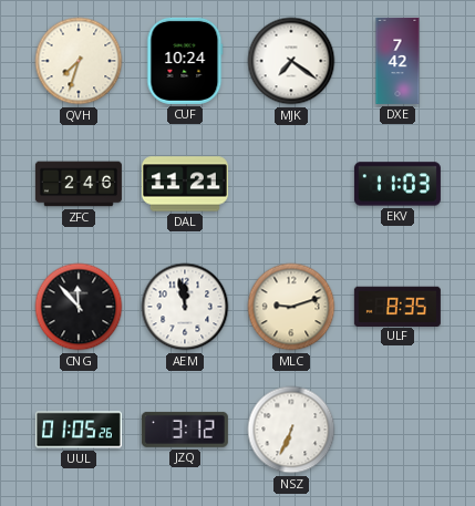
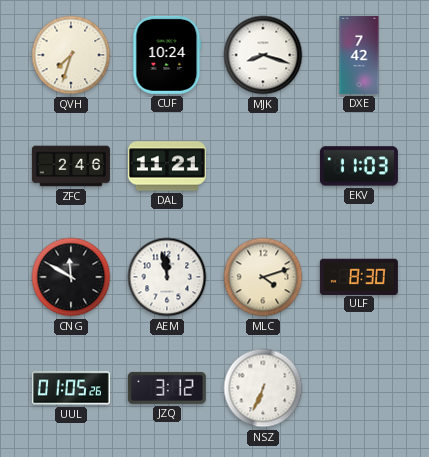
MJK: 7:21 -> 8:18 (263, 55)
CNG: 11:53 -> 11:50 (71, 277)
MLC: 9:12 -> 4:12 (263, 277)
ULF: 8:35 -> 8:30 (359, 276)
